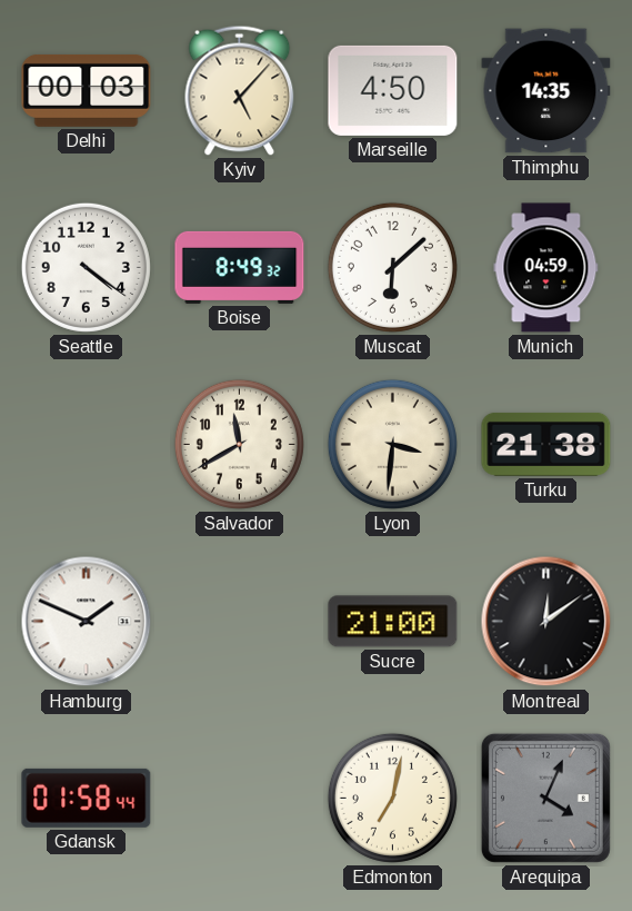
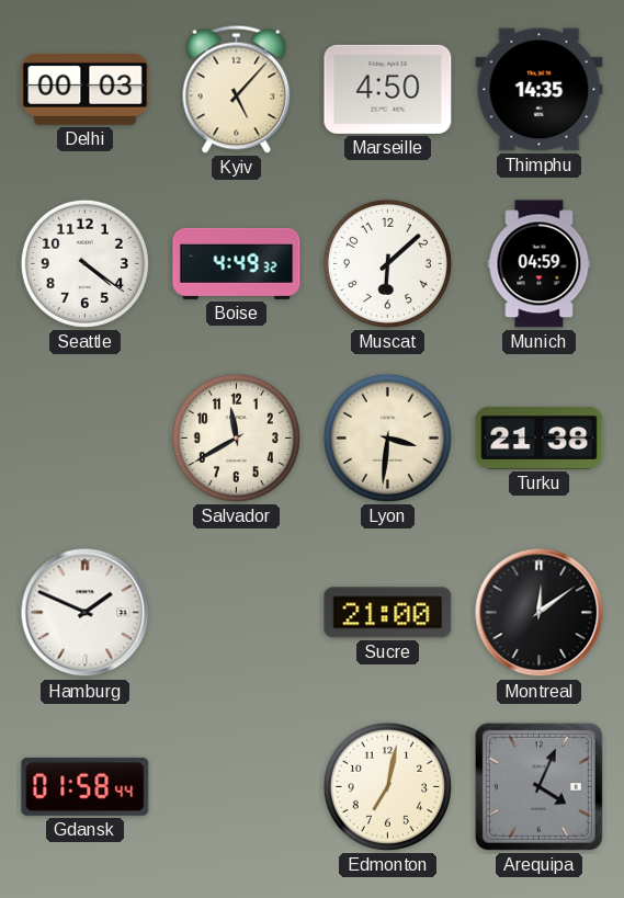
Boise: 8:49 -> 4:49 (237, 263)
